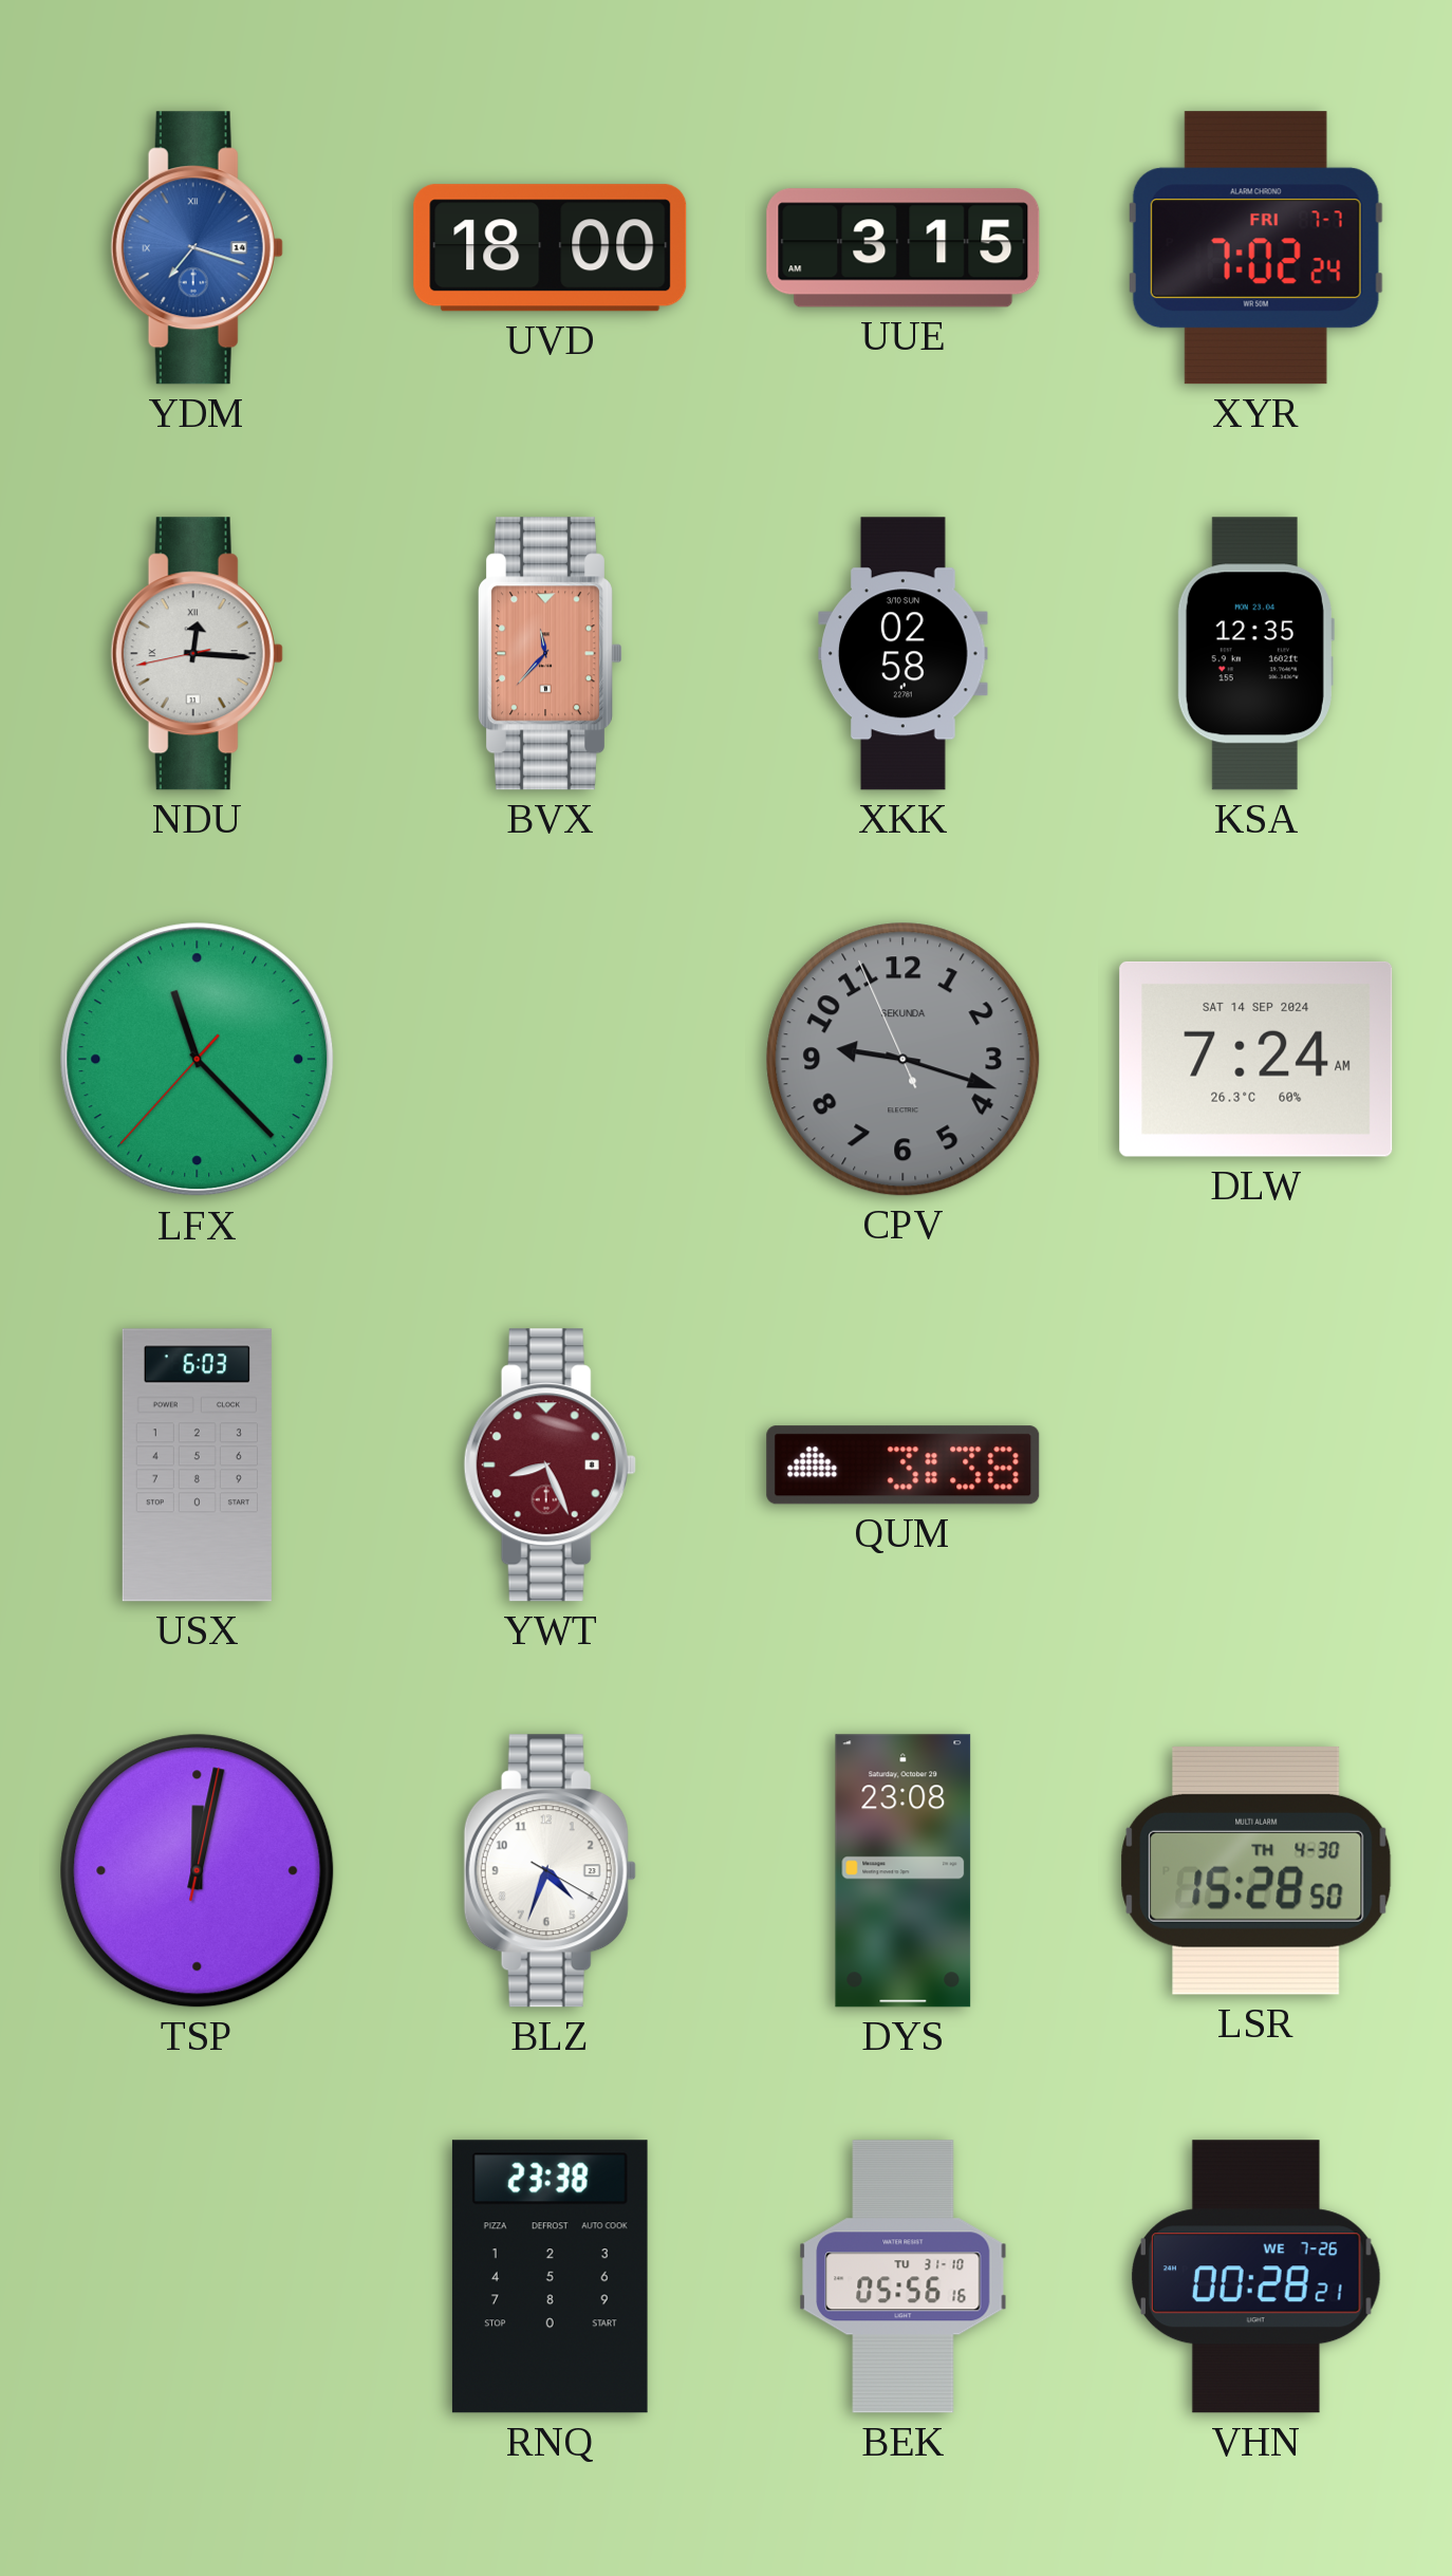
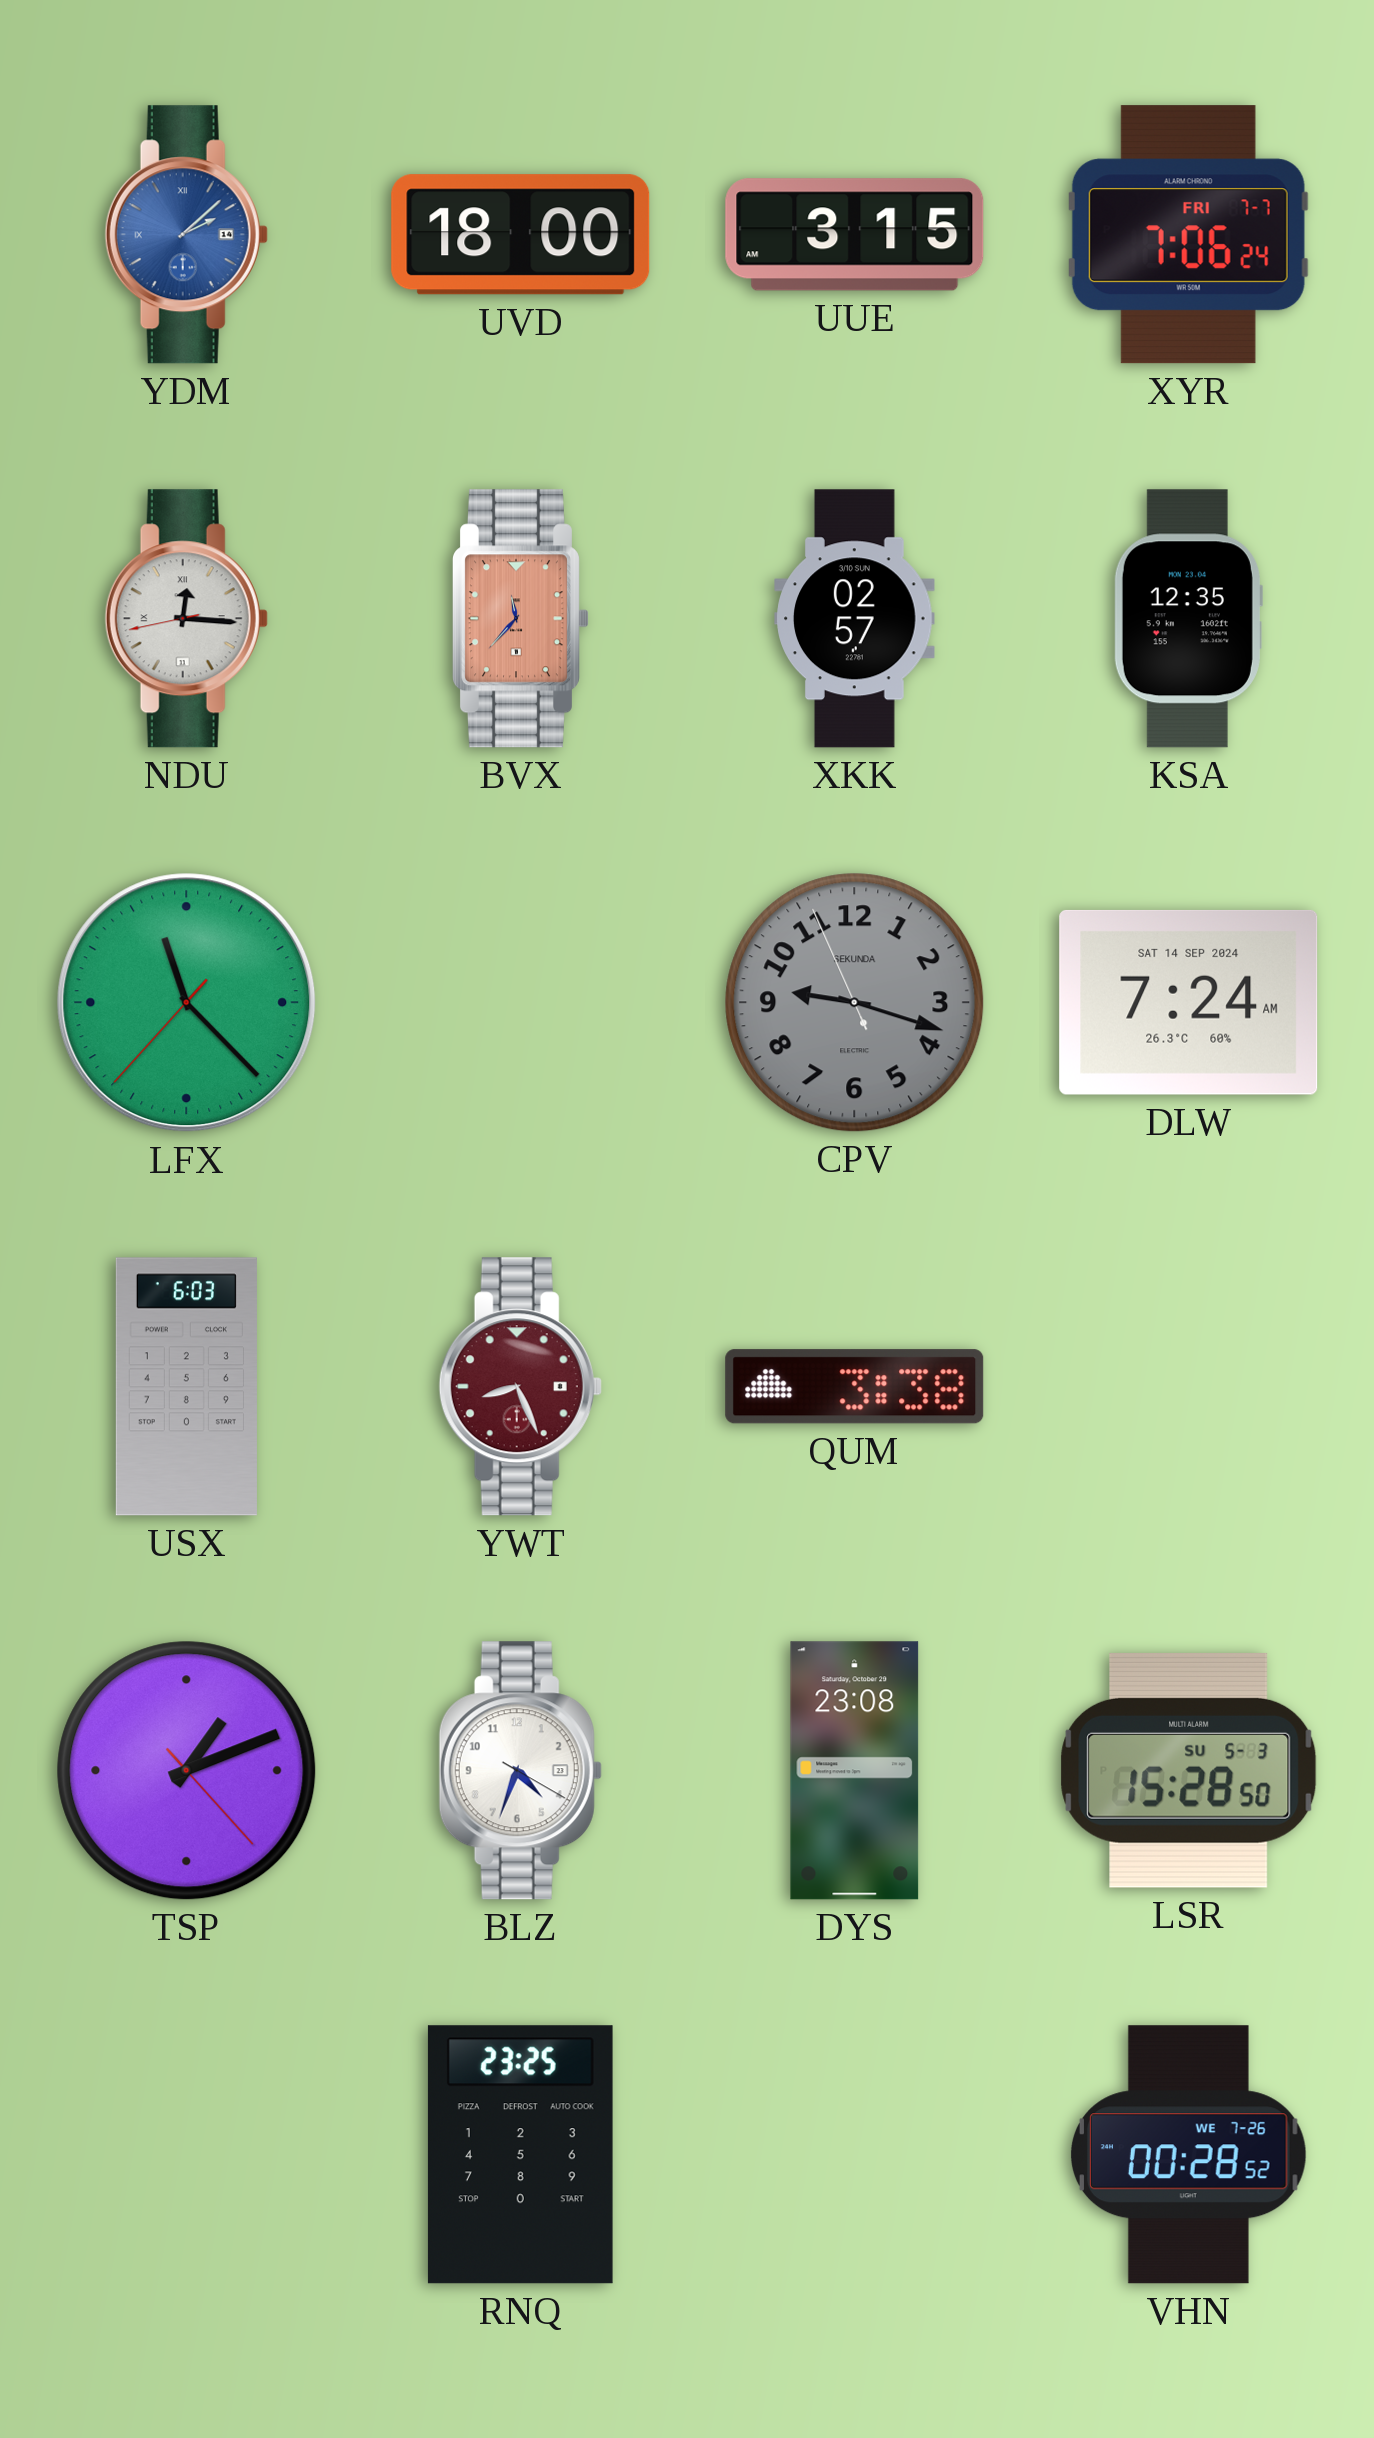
YDM: 7:18 -> 2:08 (186, 235)
XYR: 7:02 -> 7:06 (1188, 235)
XKK: 02:58 -> 02:57 (855, 619)
TSP: 12:02 -> 1:11 (187, 1771)
LSR date: TH 4-30 -> SU 5-3 (1189, 1770)
RNQ: 23:38 -> 23:25 (520, 2155)
BEK: 05:56 -> none (904, 2277)
VHN: 00:28:21 -> 00:28:52 (1188, 2155)
